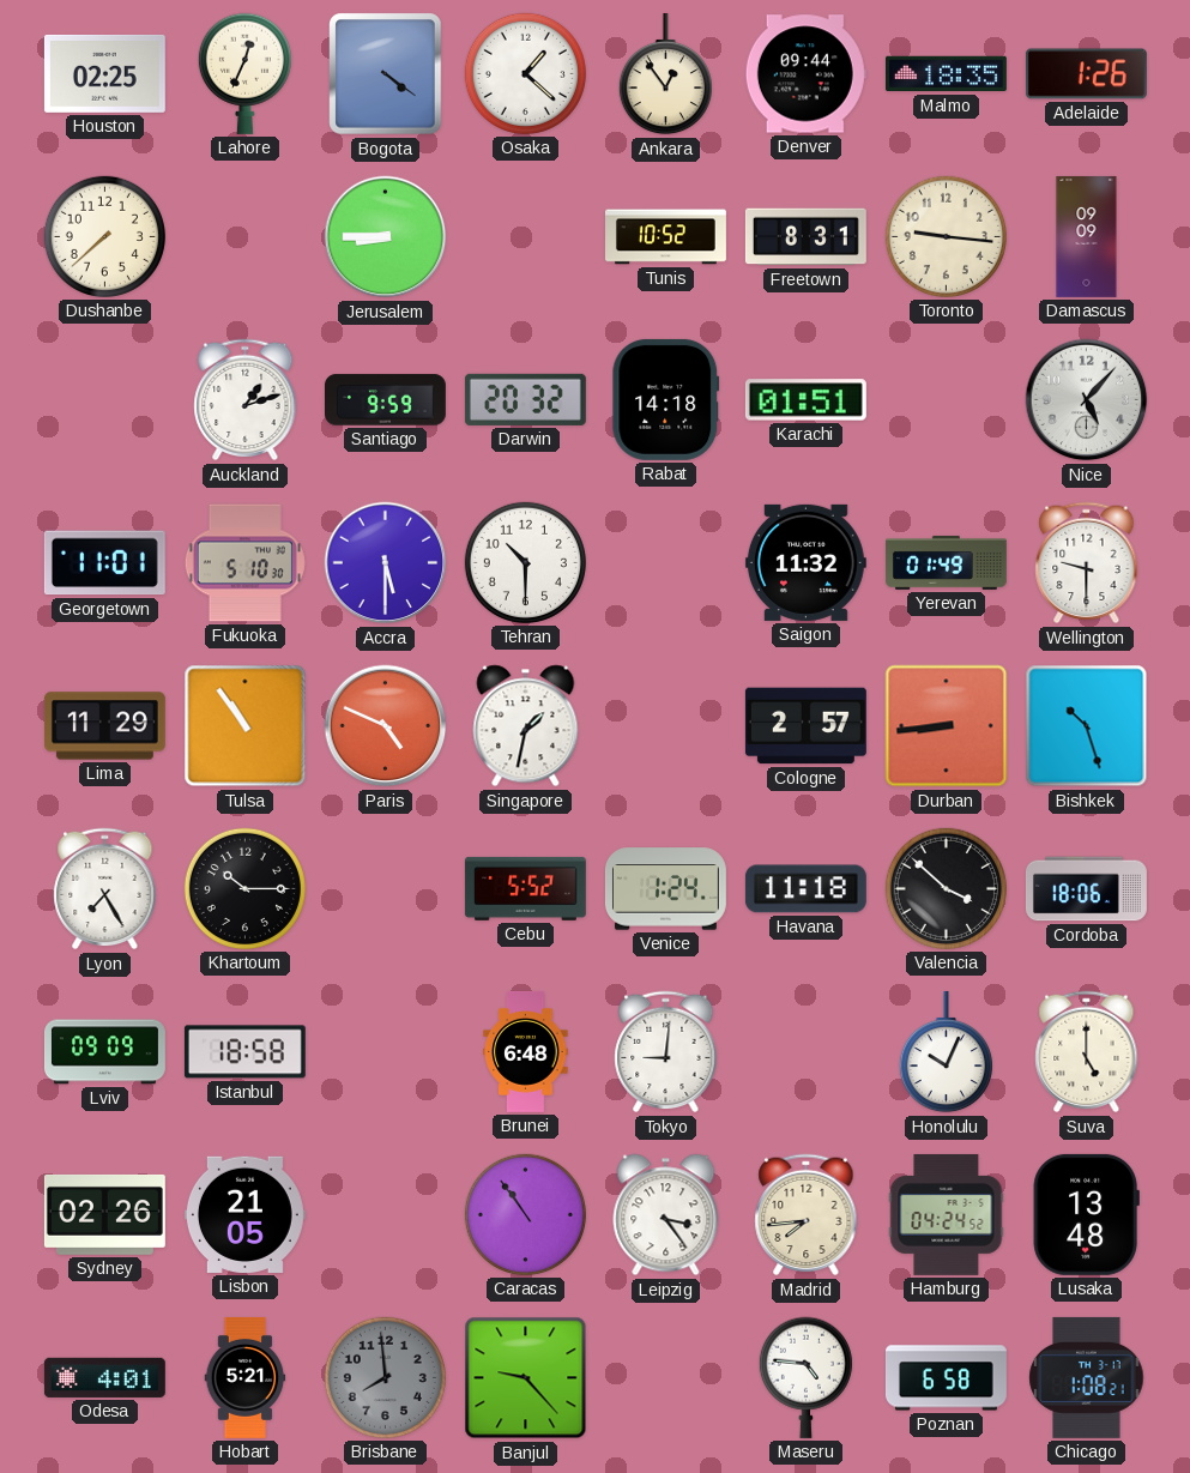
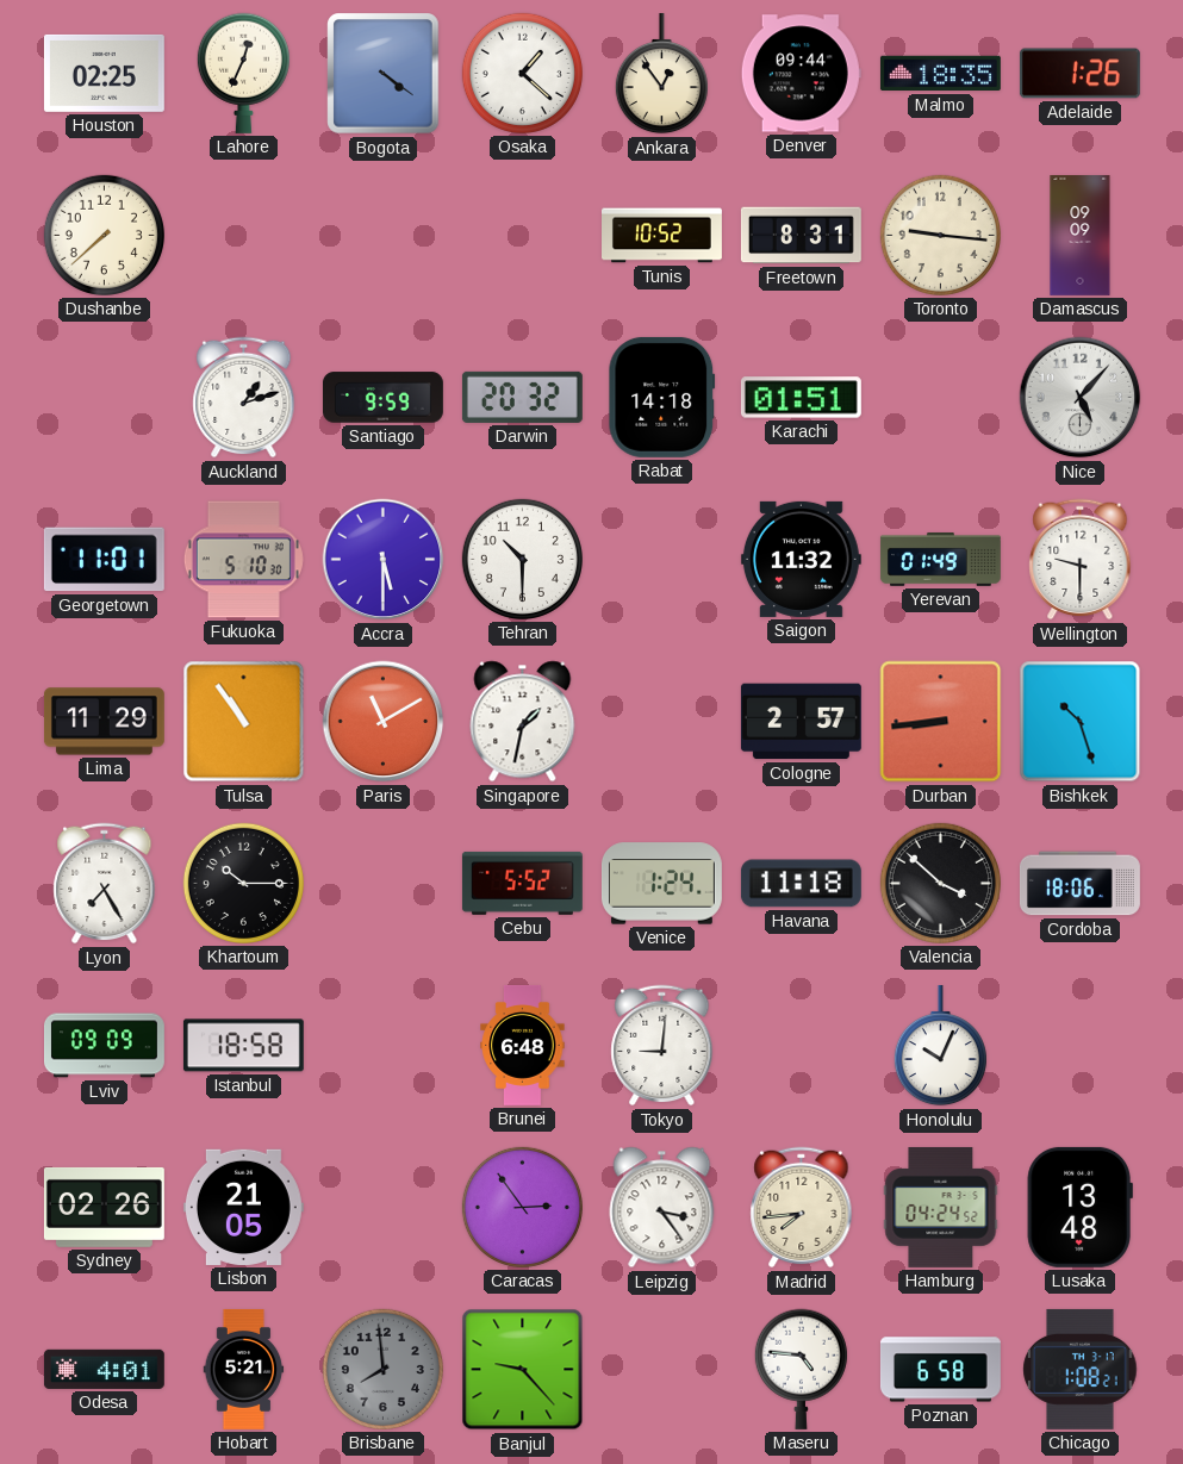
Jerusalem: 8:45 -> none (386, 237)
Paris: 4:49 -> 11:10 (384, 722)
Suva: 5:00 -> none (1087, 1052)
Caracas: 10:54 -> 2:54 (522, 1207)
